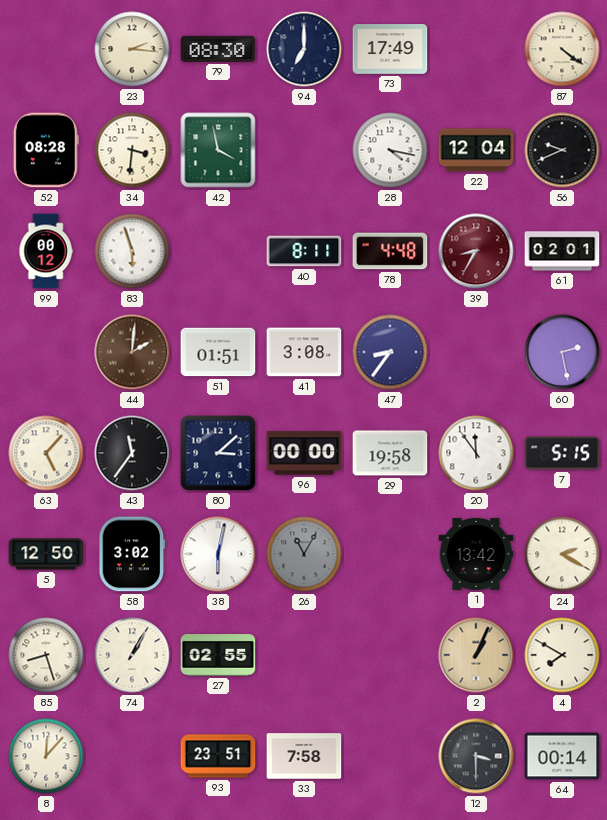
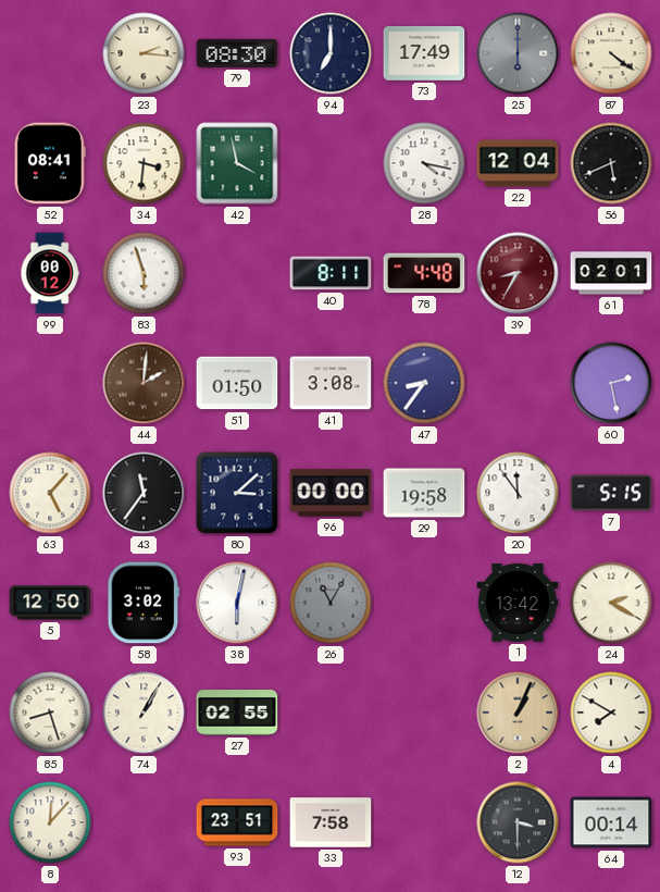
25: none -> 6:00 (518, 53)
52: 08:28 -> 08:41 (50, 163)
56: 9:41 -> 5:41 (611, 163)
51: 01:51 -> 01:50 (237, 383)
